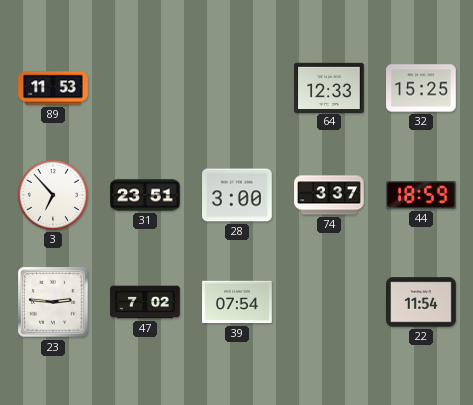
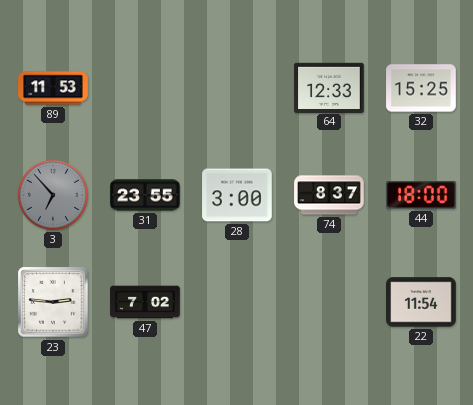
3 dial: white -> grey (53, 195)
31: 23:51 -> 23:55 (145, 195)
74: 3:37 -> 8:37 (329, 195)
44: 18:59 -> 18:00 (421, 195)
39: 07:54 -> none (237, 302)
